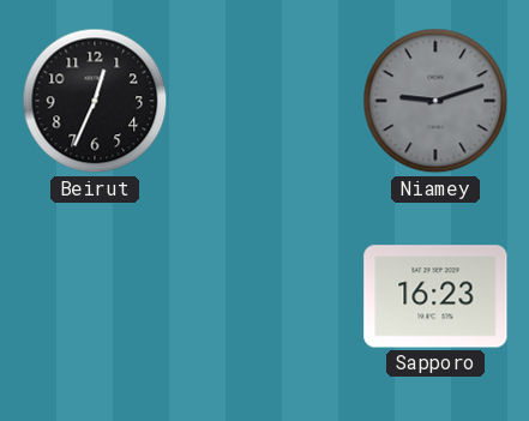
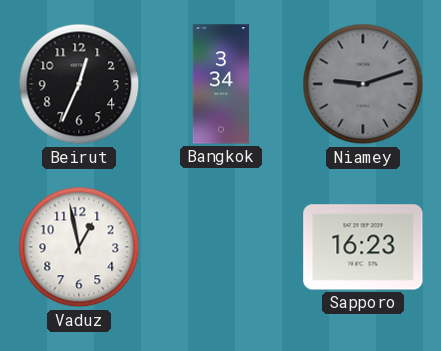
Bangkok: none -> 3:34 (220, 84)
Vaduz: none -> 12:58 (79, 247)
